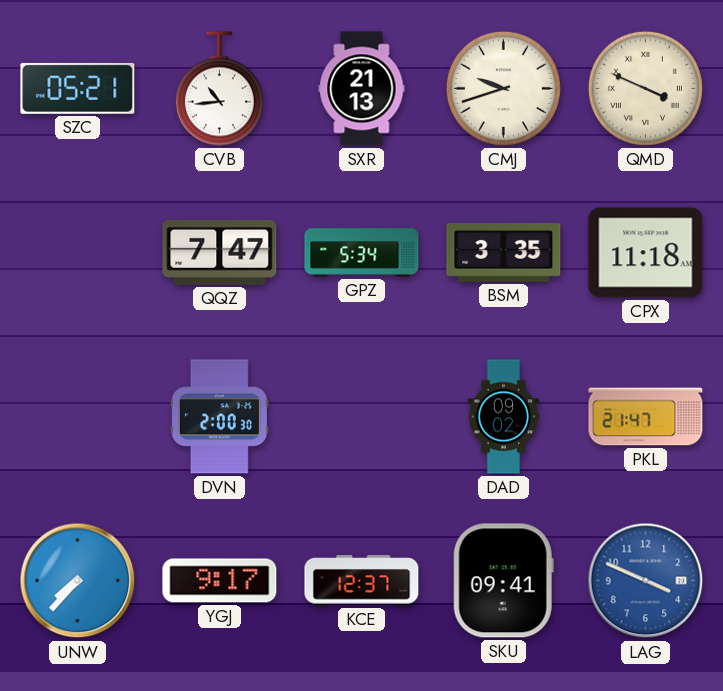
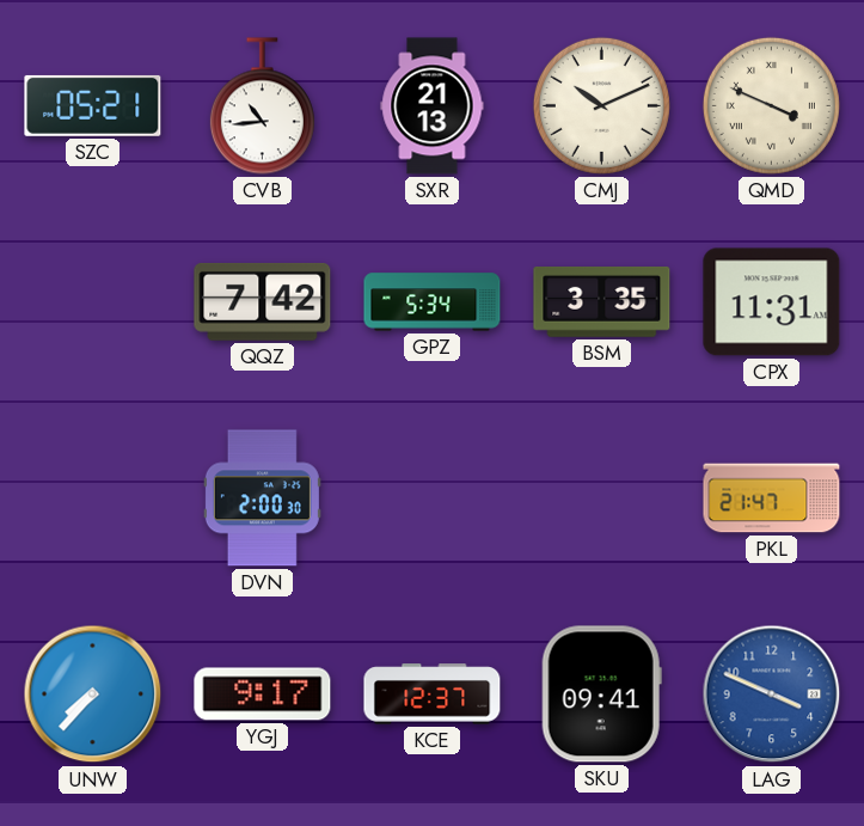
CMJ: 9:42 -> 10:11 (601, 105)
QQZ: 7:47 -> 7:42 (263, 301)
CPX: 11:18 -> 11:31 (772, 302)
DAD: 09:02 -> none (504, 417)
